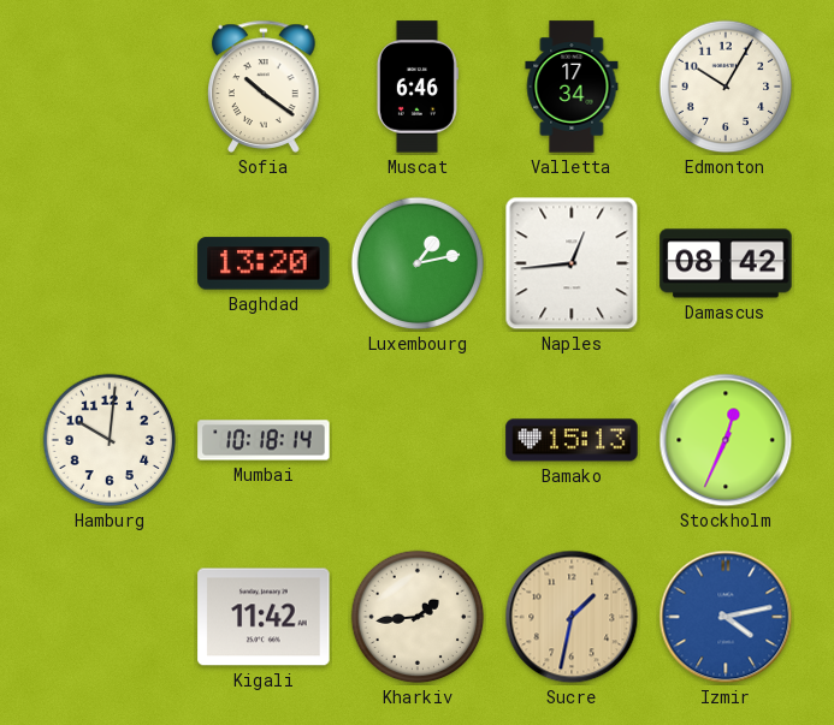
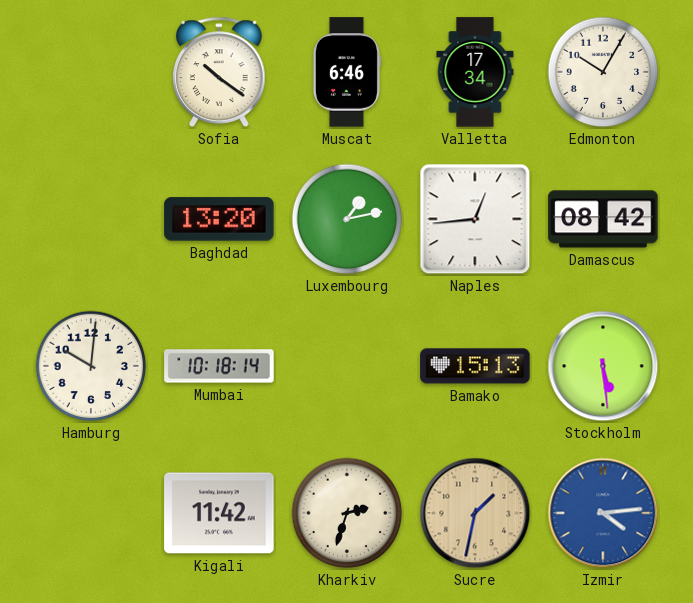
Stockholm: 12:34 -> 5:29 (603, 366)
Kharkiv: 1:44 -> 2:33 (347, 513)
Izmir: 4:13 -> 4:14 (603, 513)
